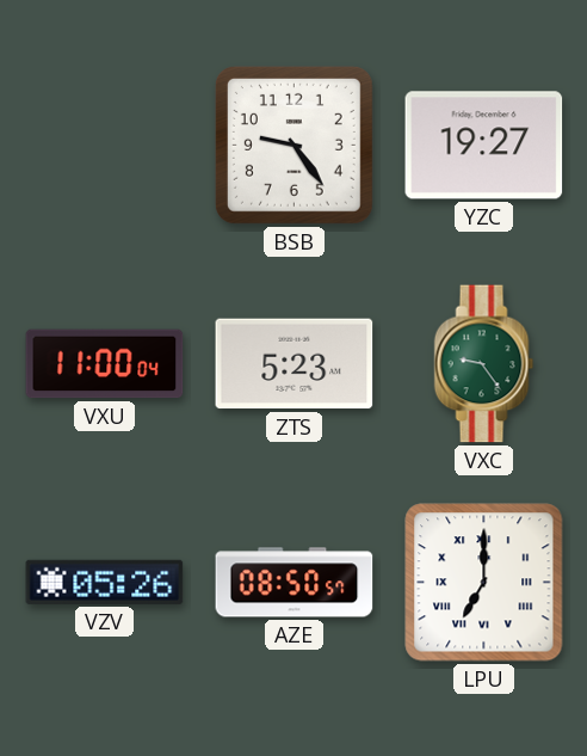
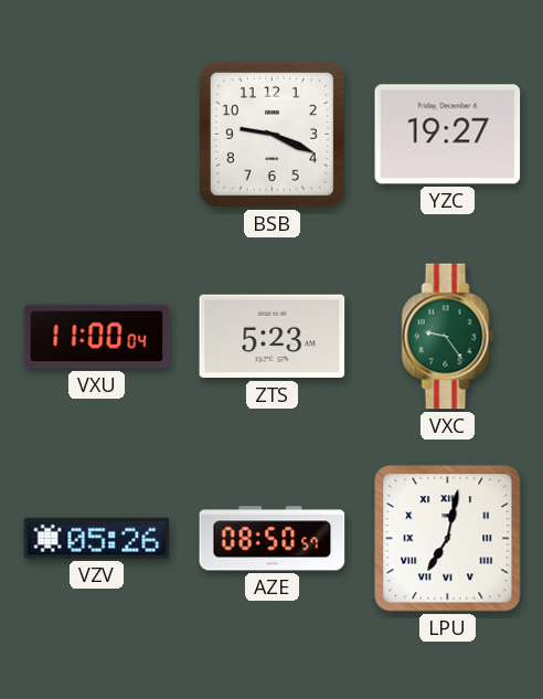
BSB: 9:24 -> 9:19 (271, 134)
LPU: 7:00 -> 7:02 (448, 539)
